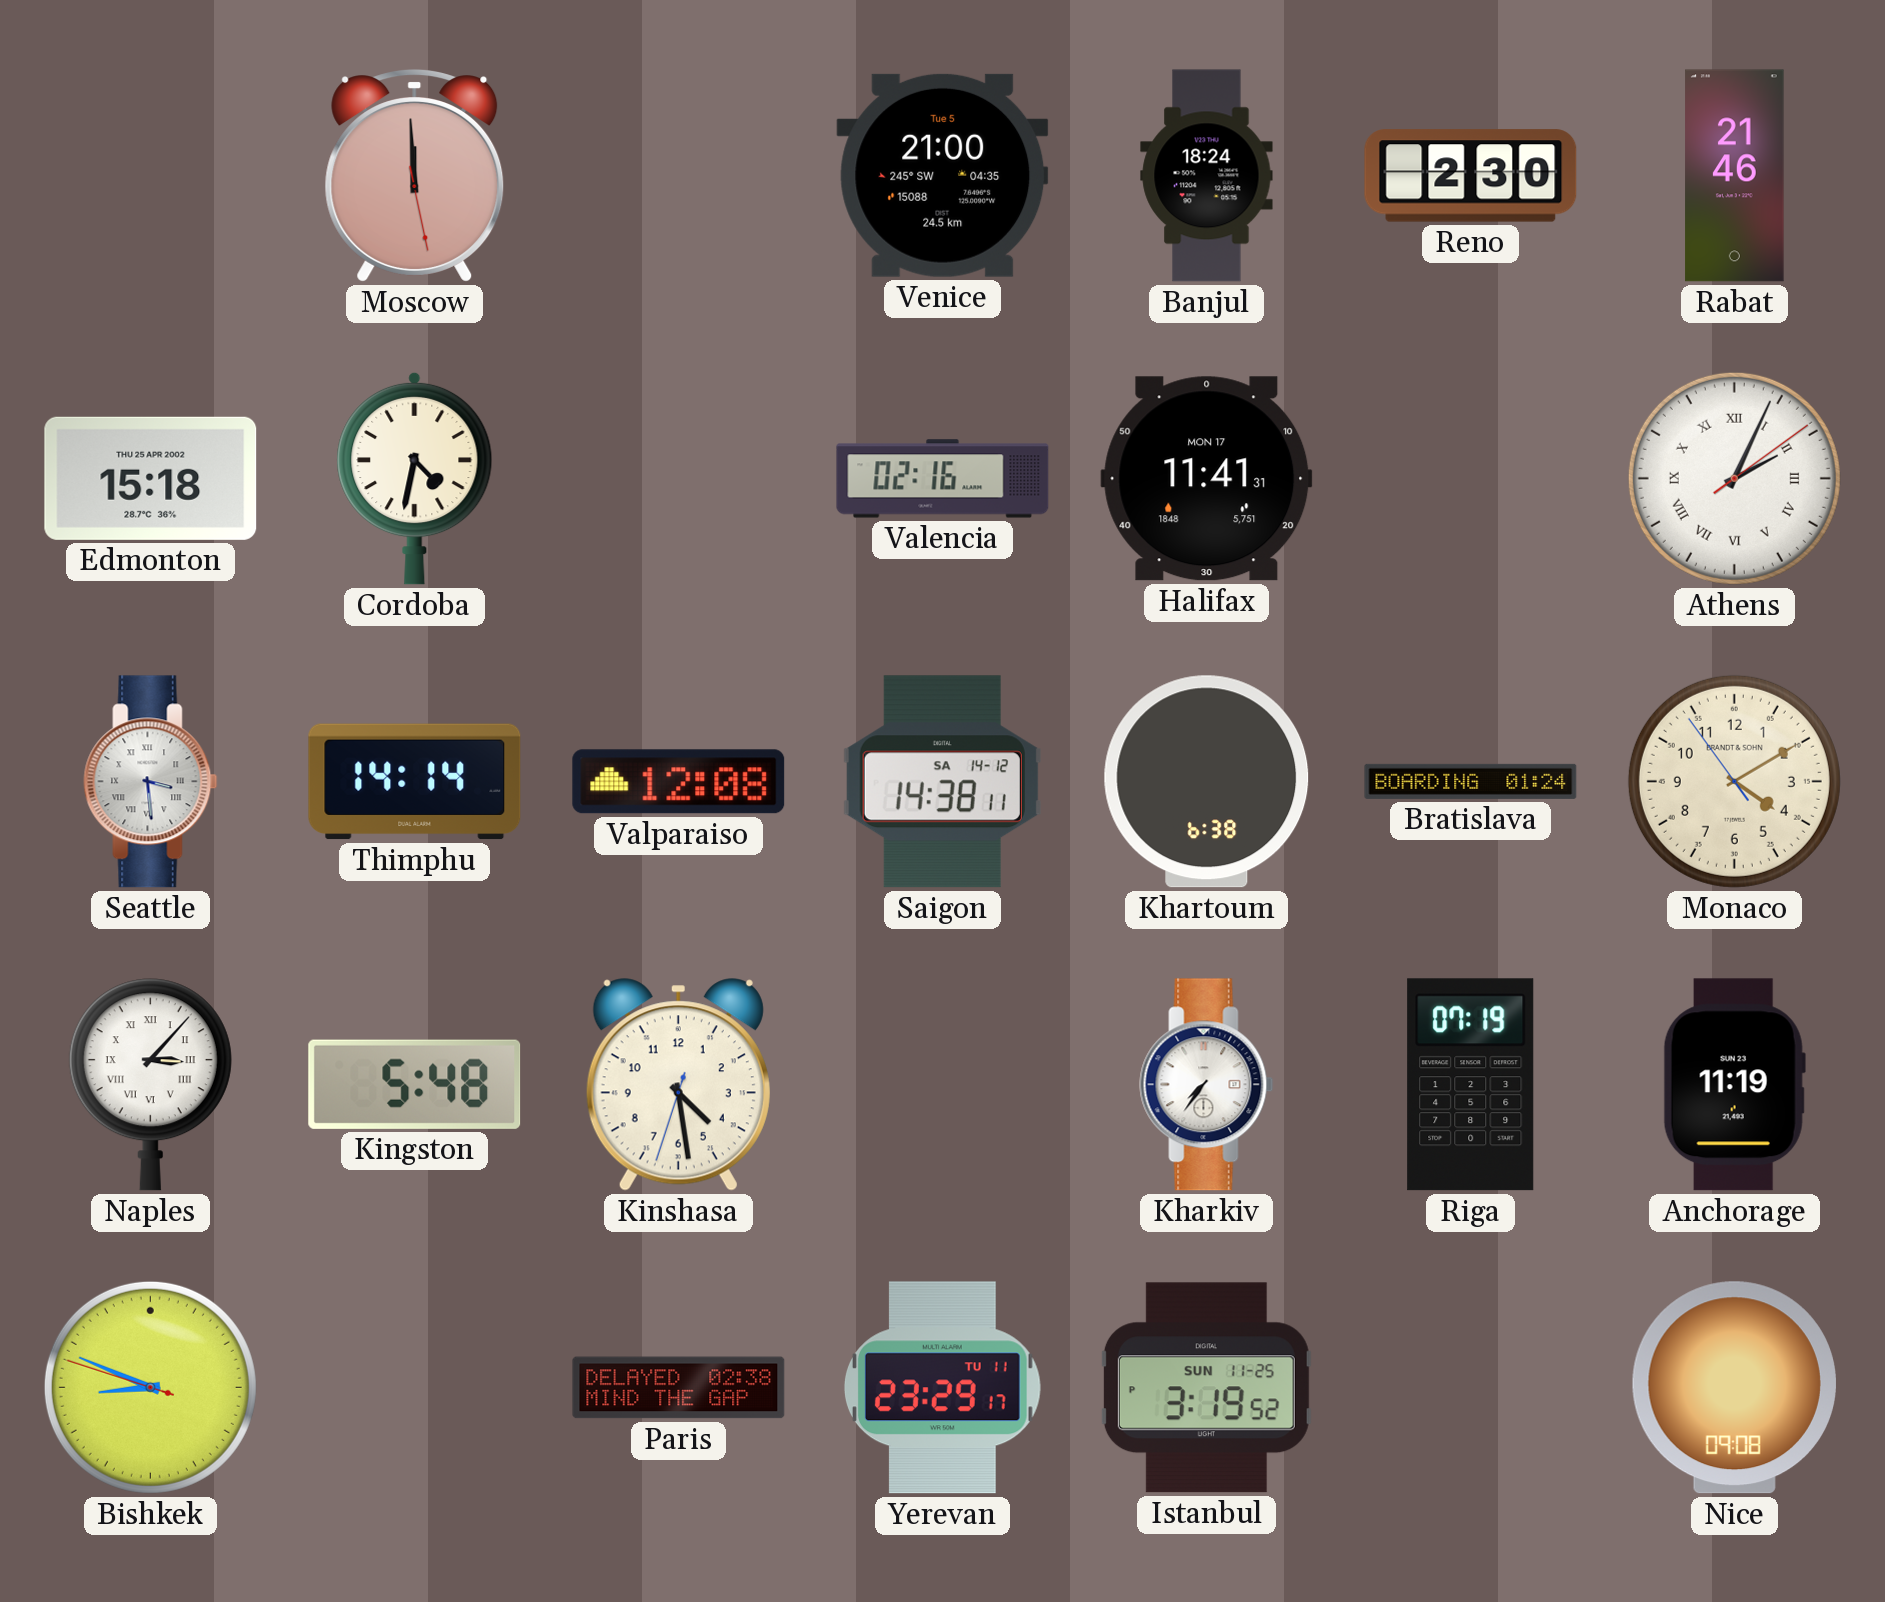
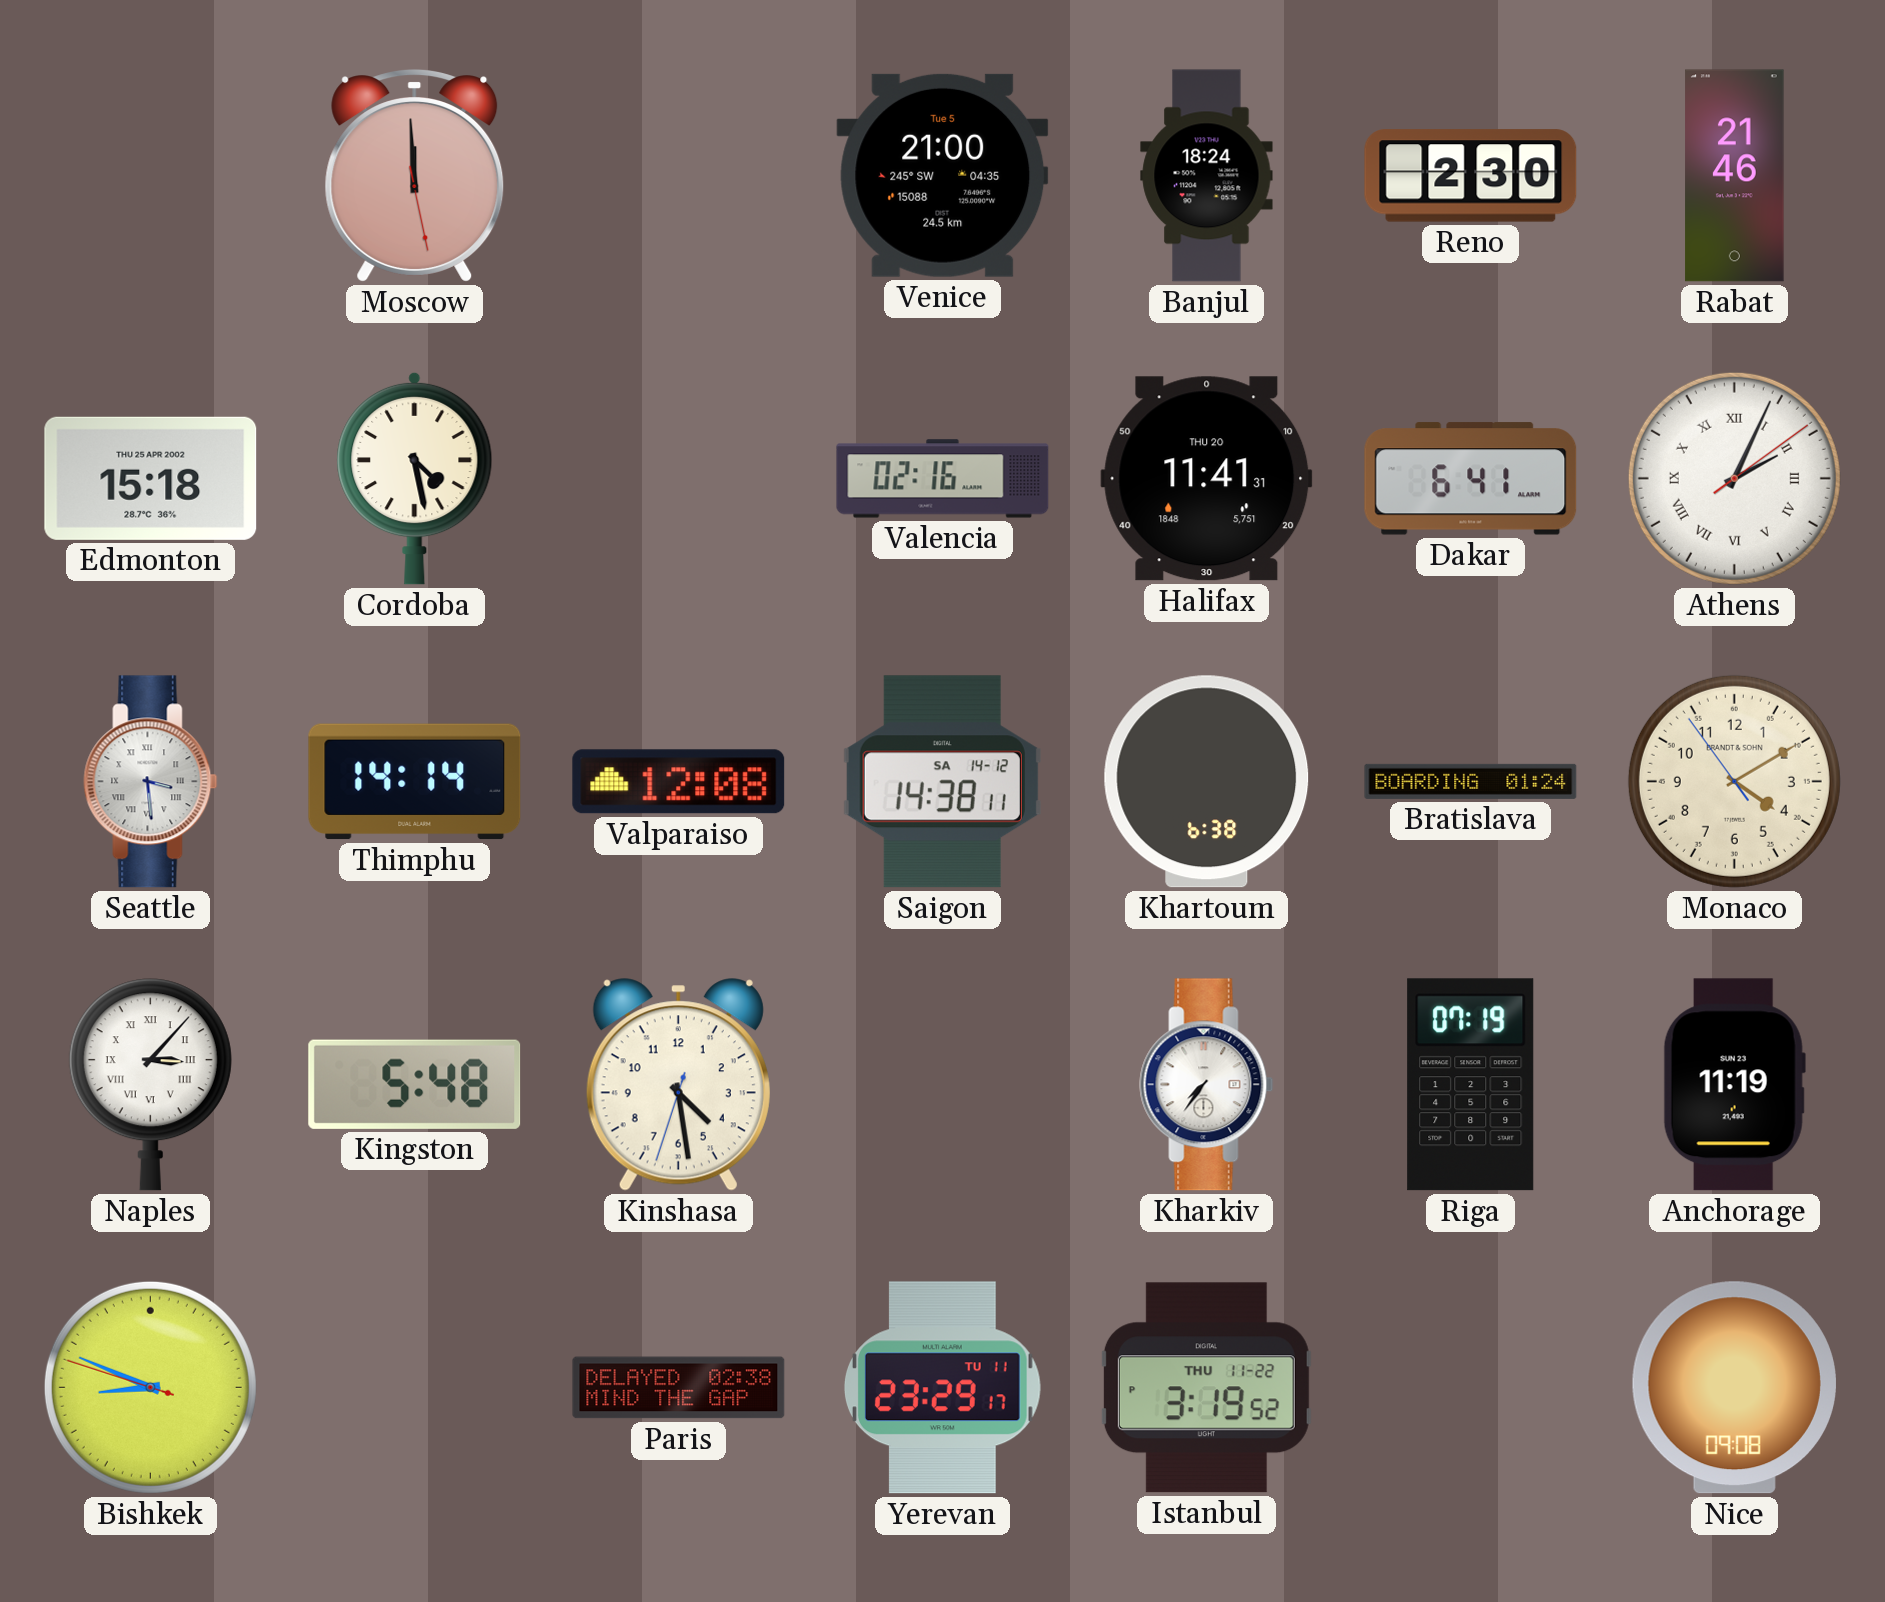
Cordoba: 4:32 -> 4:28 (415, 478)
Halifax date: MON 17 -> THU 20 (1207, 479)
Dakar: none -> 6:41 (1471, 479)
Istanbul date: SUN 11-25 -> THU 11-22 (1206, 1388)
